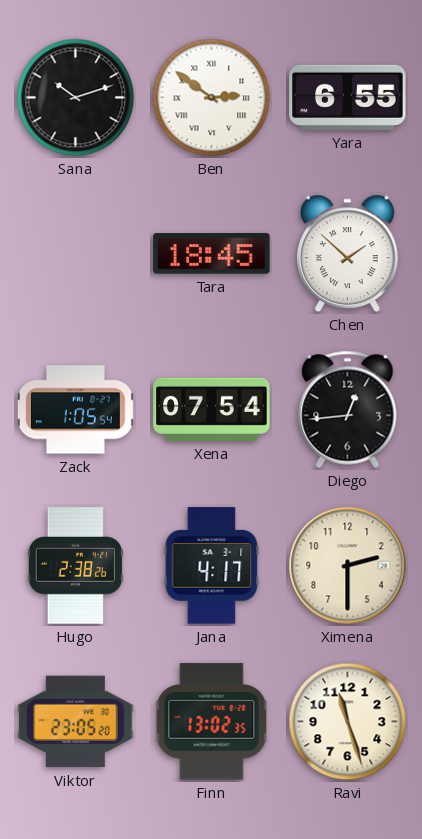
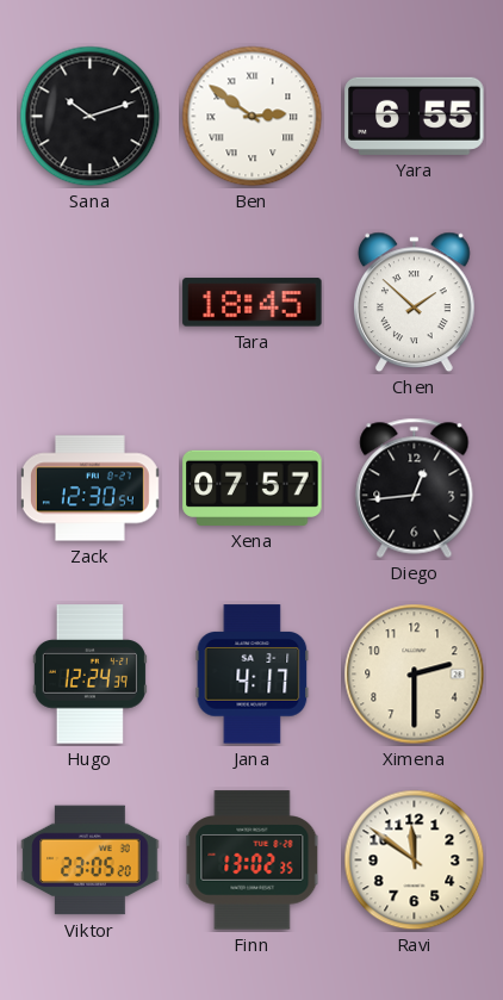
Zack: 1:05 -> 12:30 (89, 489)
Xena: 07:54 -> 07:57 (253, 487)
Hugo: 2:38 -> 12:24 (89, 675)
Ravi: 11:27 -> 11:51 (415, 861)
